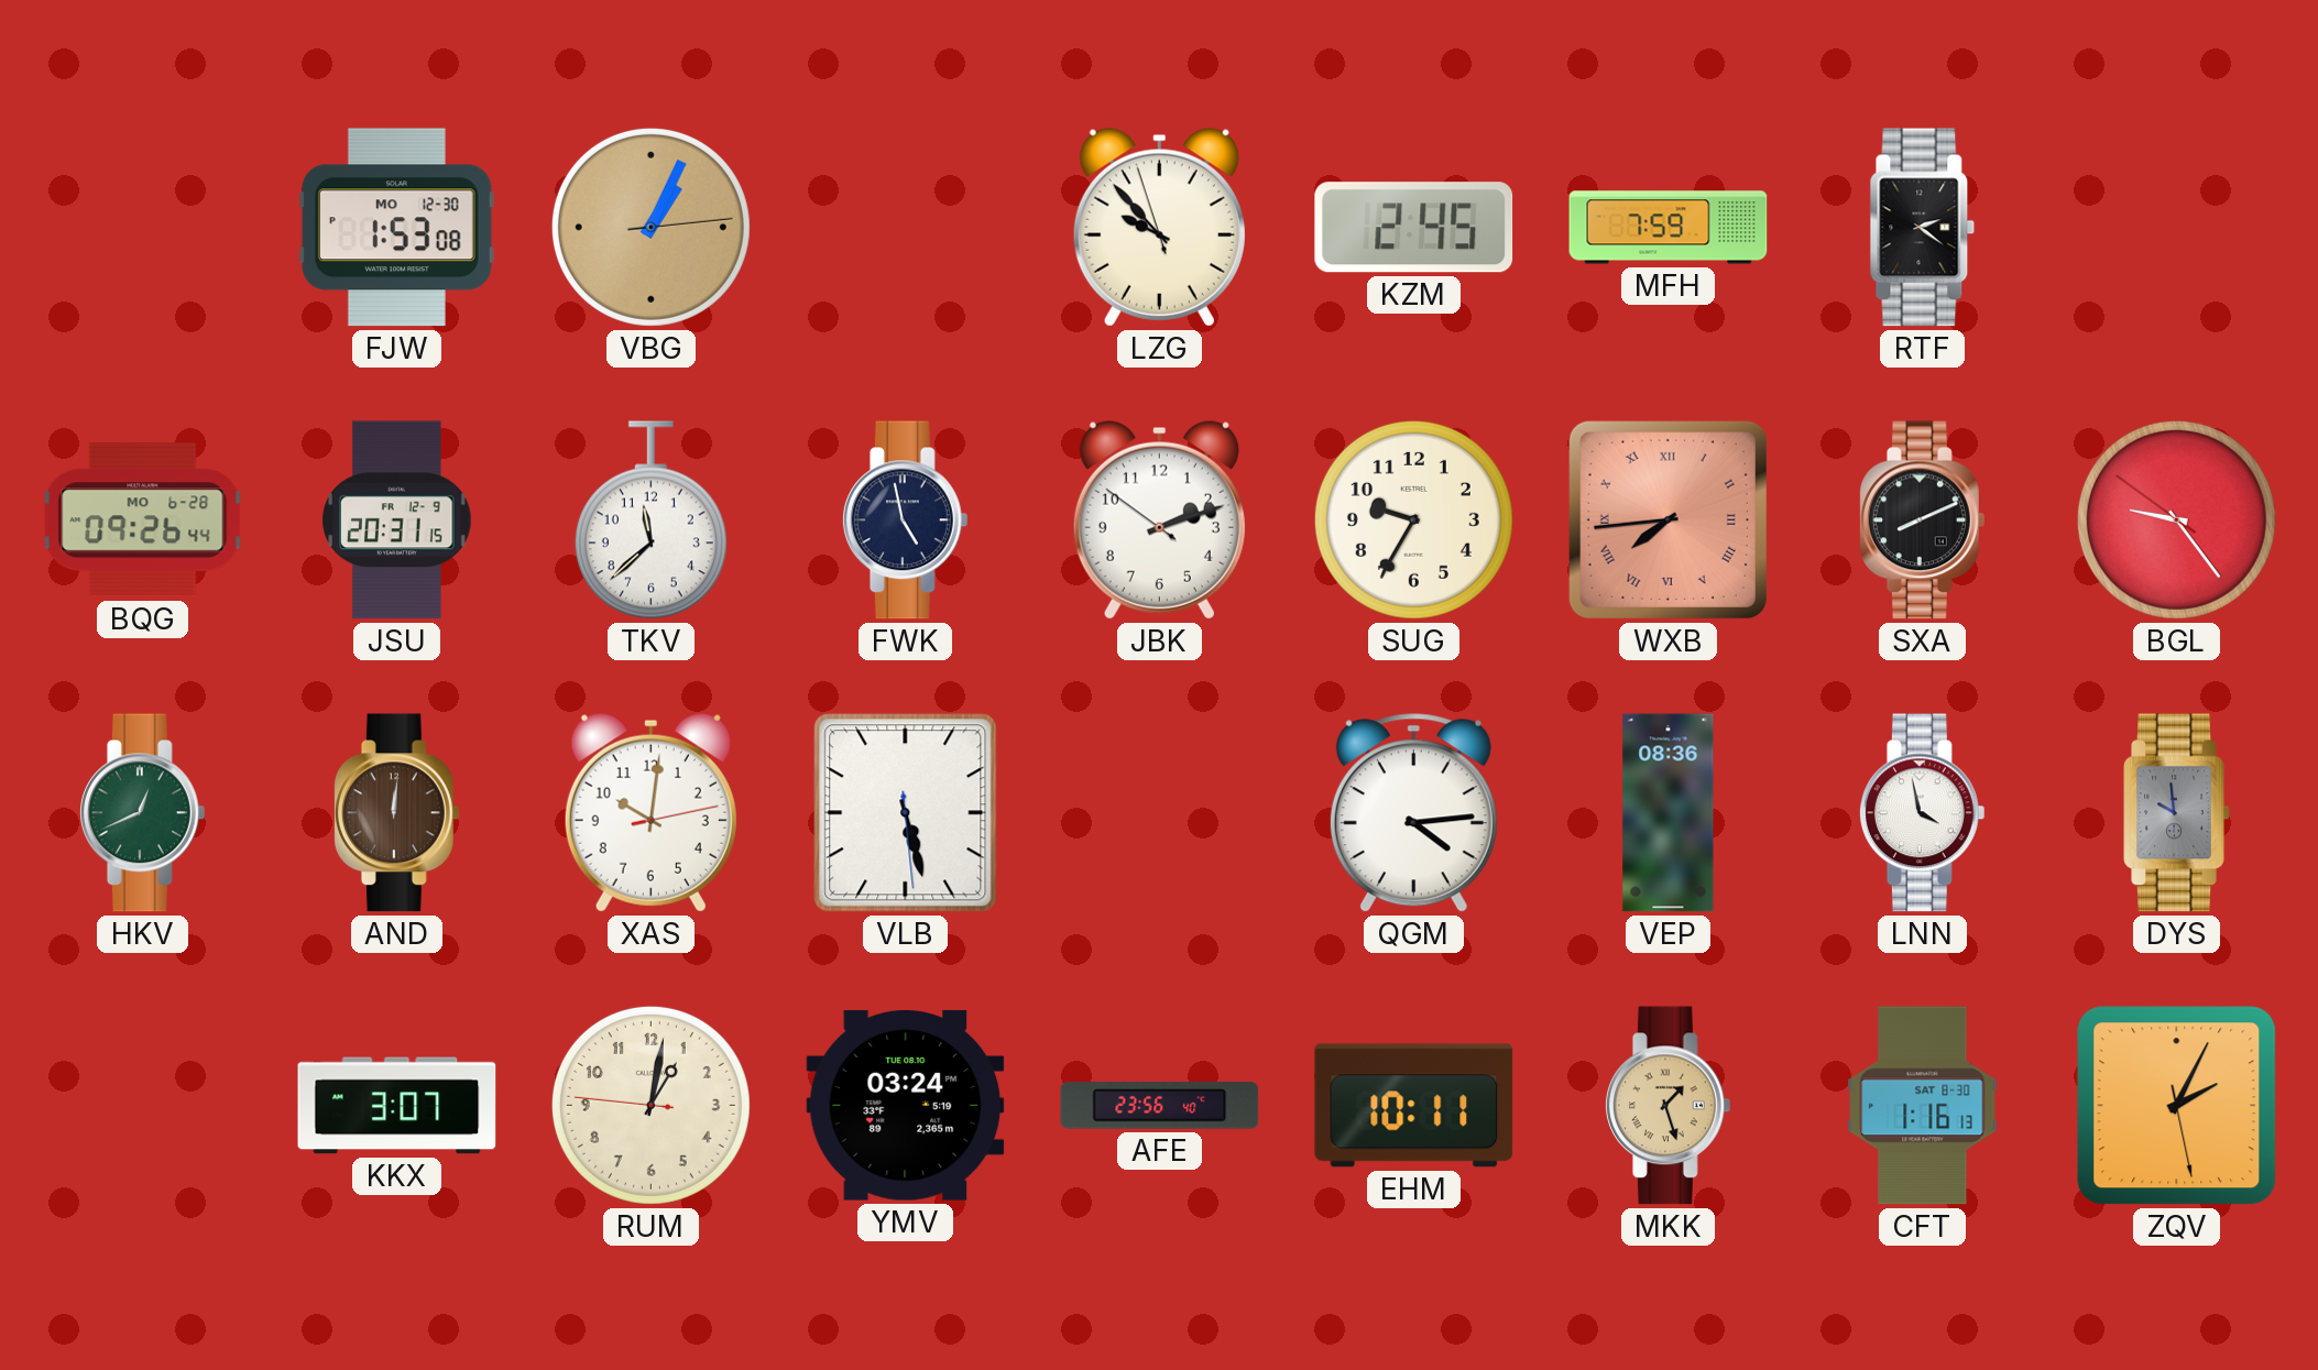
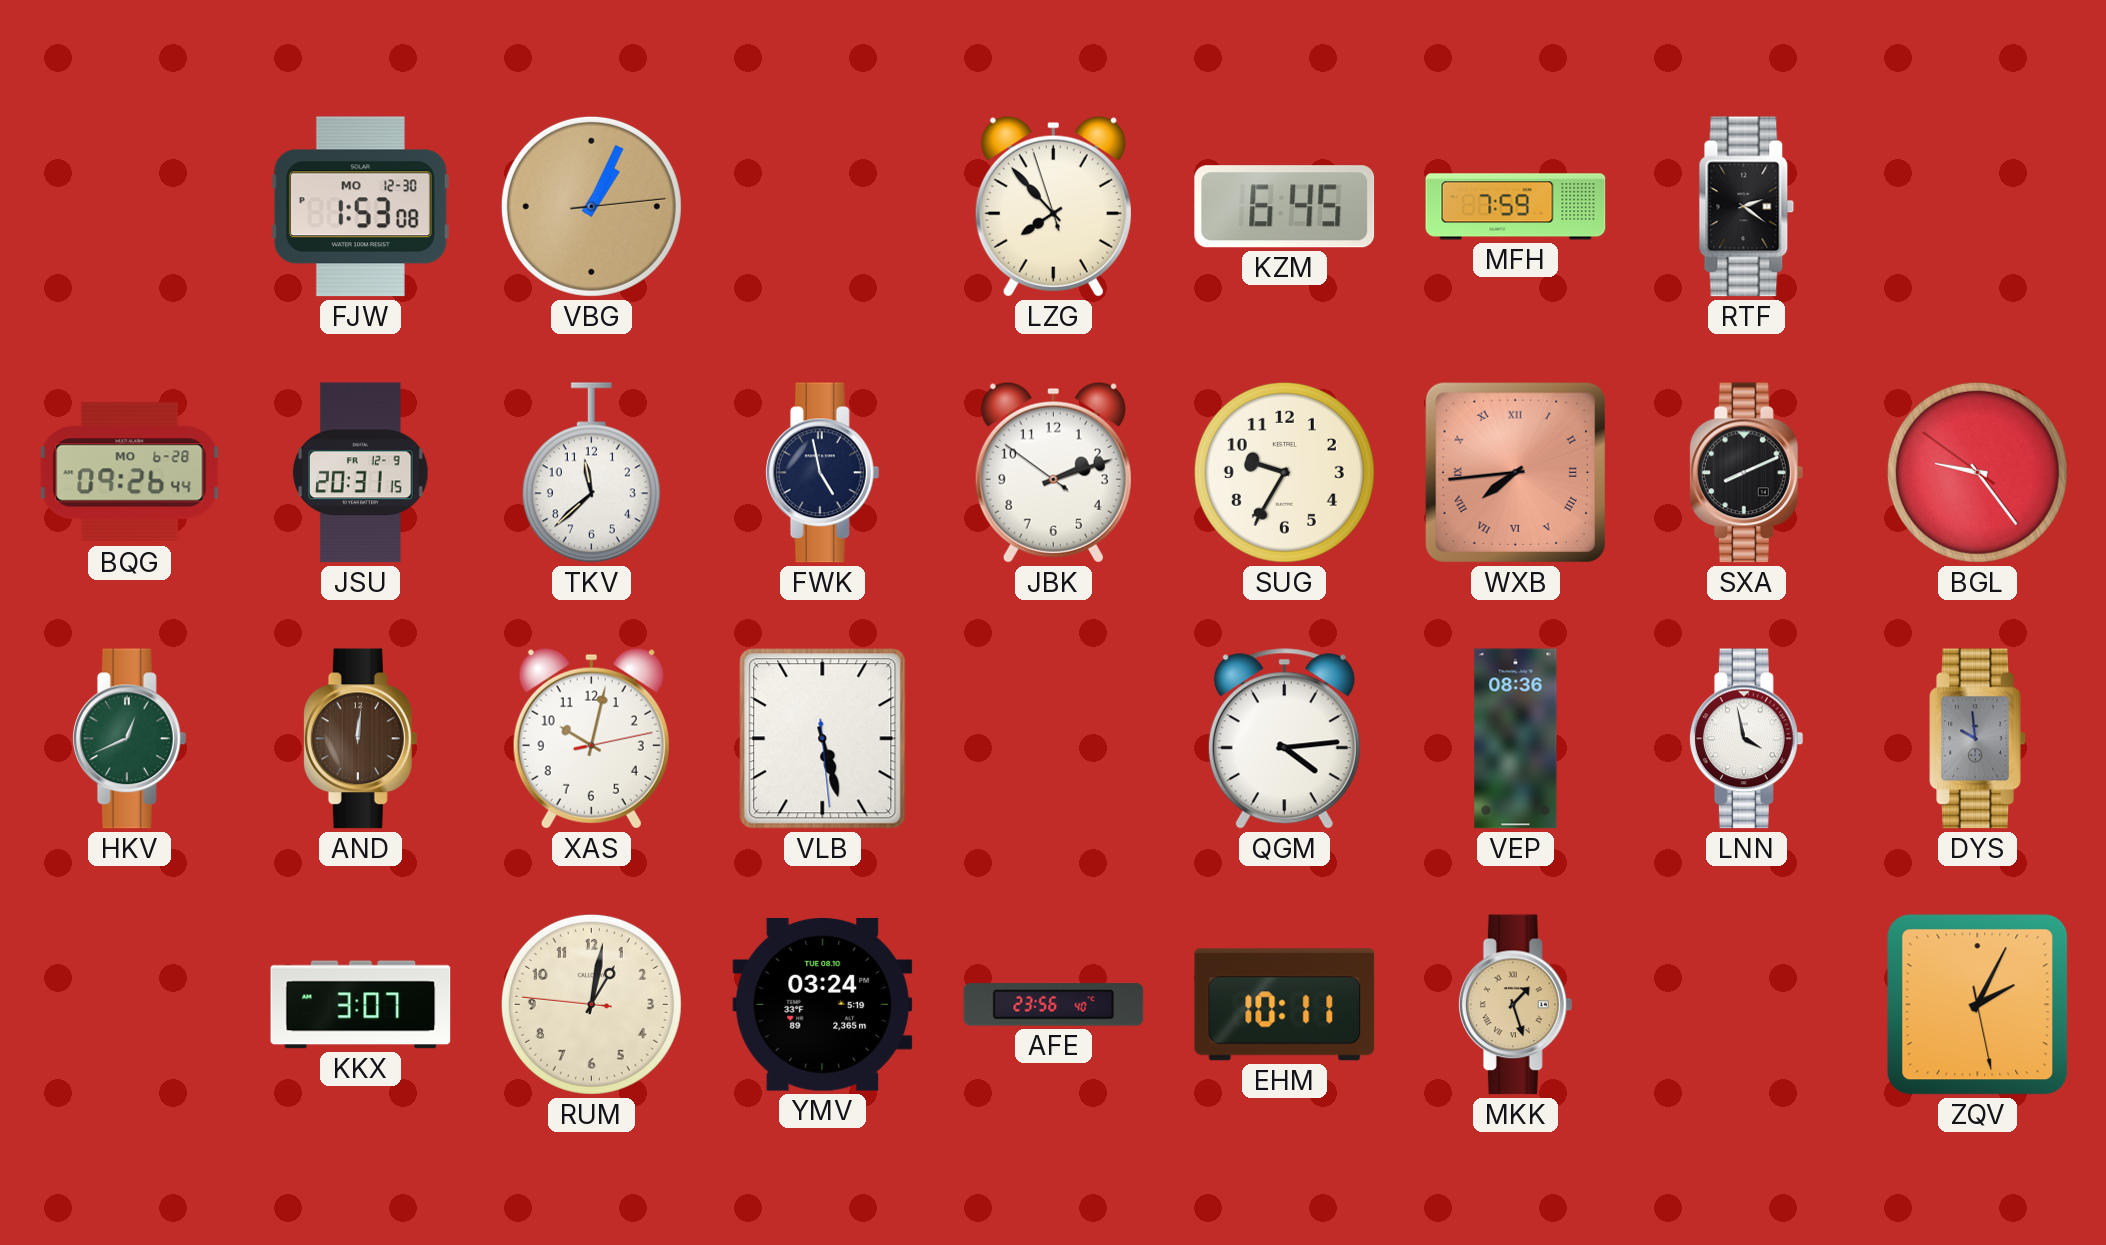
LZG: 9:52 -> 7:52 (1053, 206)
KZM: 2:45 -> 6:45 (1285, 207)
XAS: 10:01 -> 10:02 (591, 738)
CFT: 1:16 -> none (1923, 1106)
